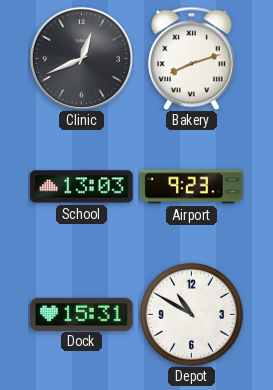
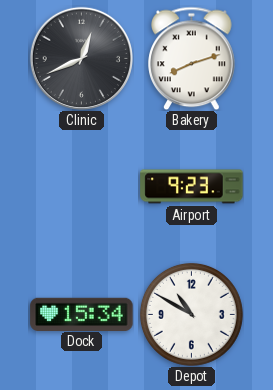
School: 13:03 -> none (82, 187)
Dock: 15:31 -> 15:34 (82, 314)
